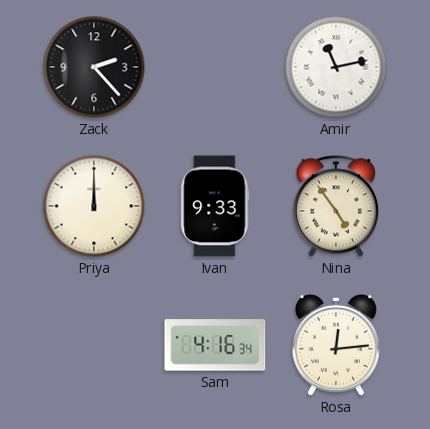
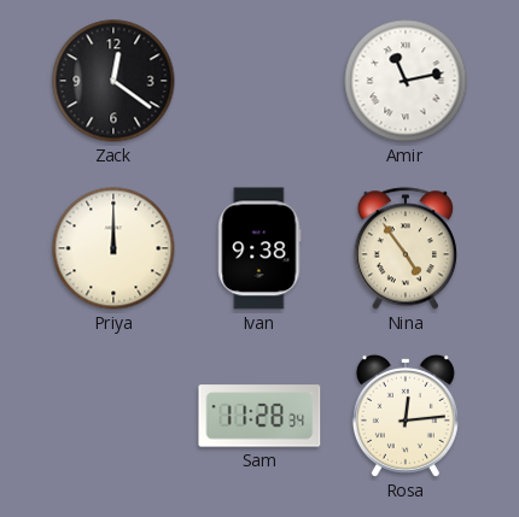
Zack: 2:23 -> 12:21 (113, 81)
Ivan: 9:33 -> 9:38 (259, 248)
Sam: 4:16 -> 11:28 (259, 416)
